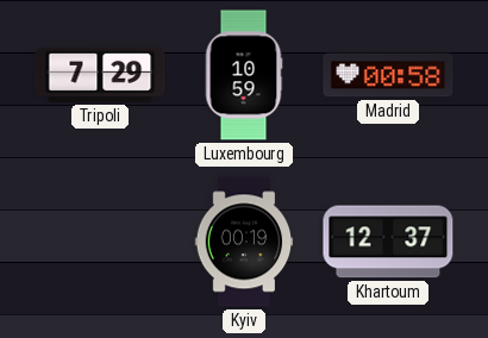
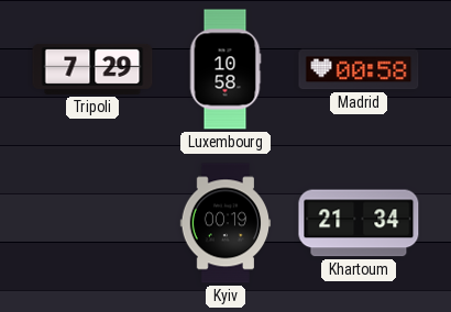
Luxembourg: 10:59 -> 10:58 (226, 69)
Khartoum: 12:37 -> 21:34 (359, 223)
